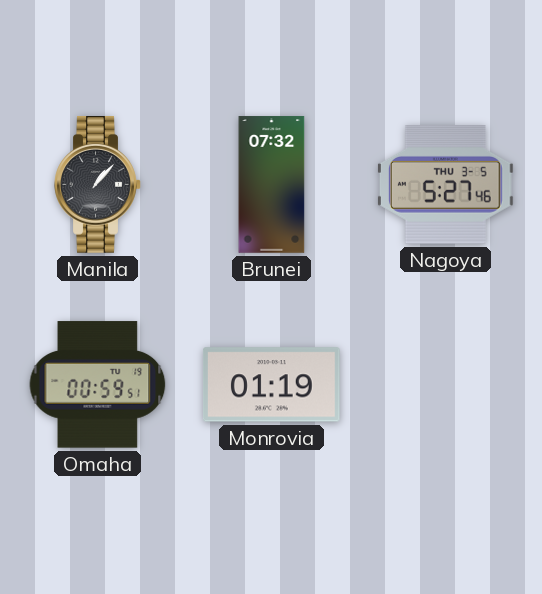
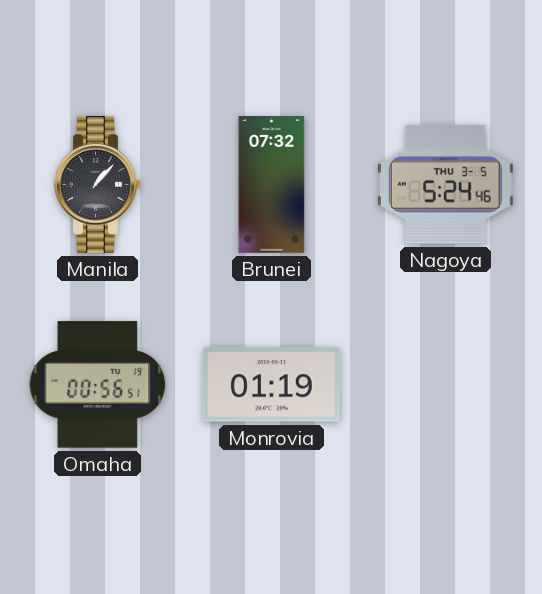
Nagoya: 5:27 -> 5:24 (445, 185)
Omaha: 00:59 -> 00:56 (98, 385)
